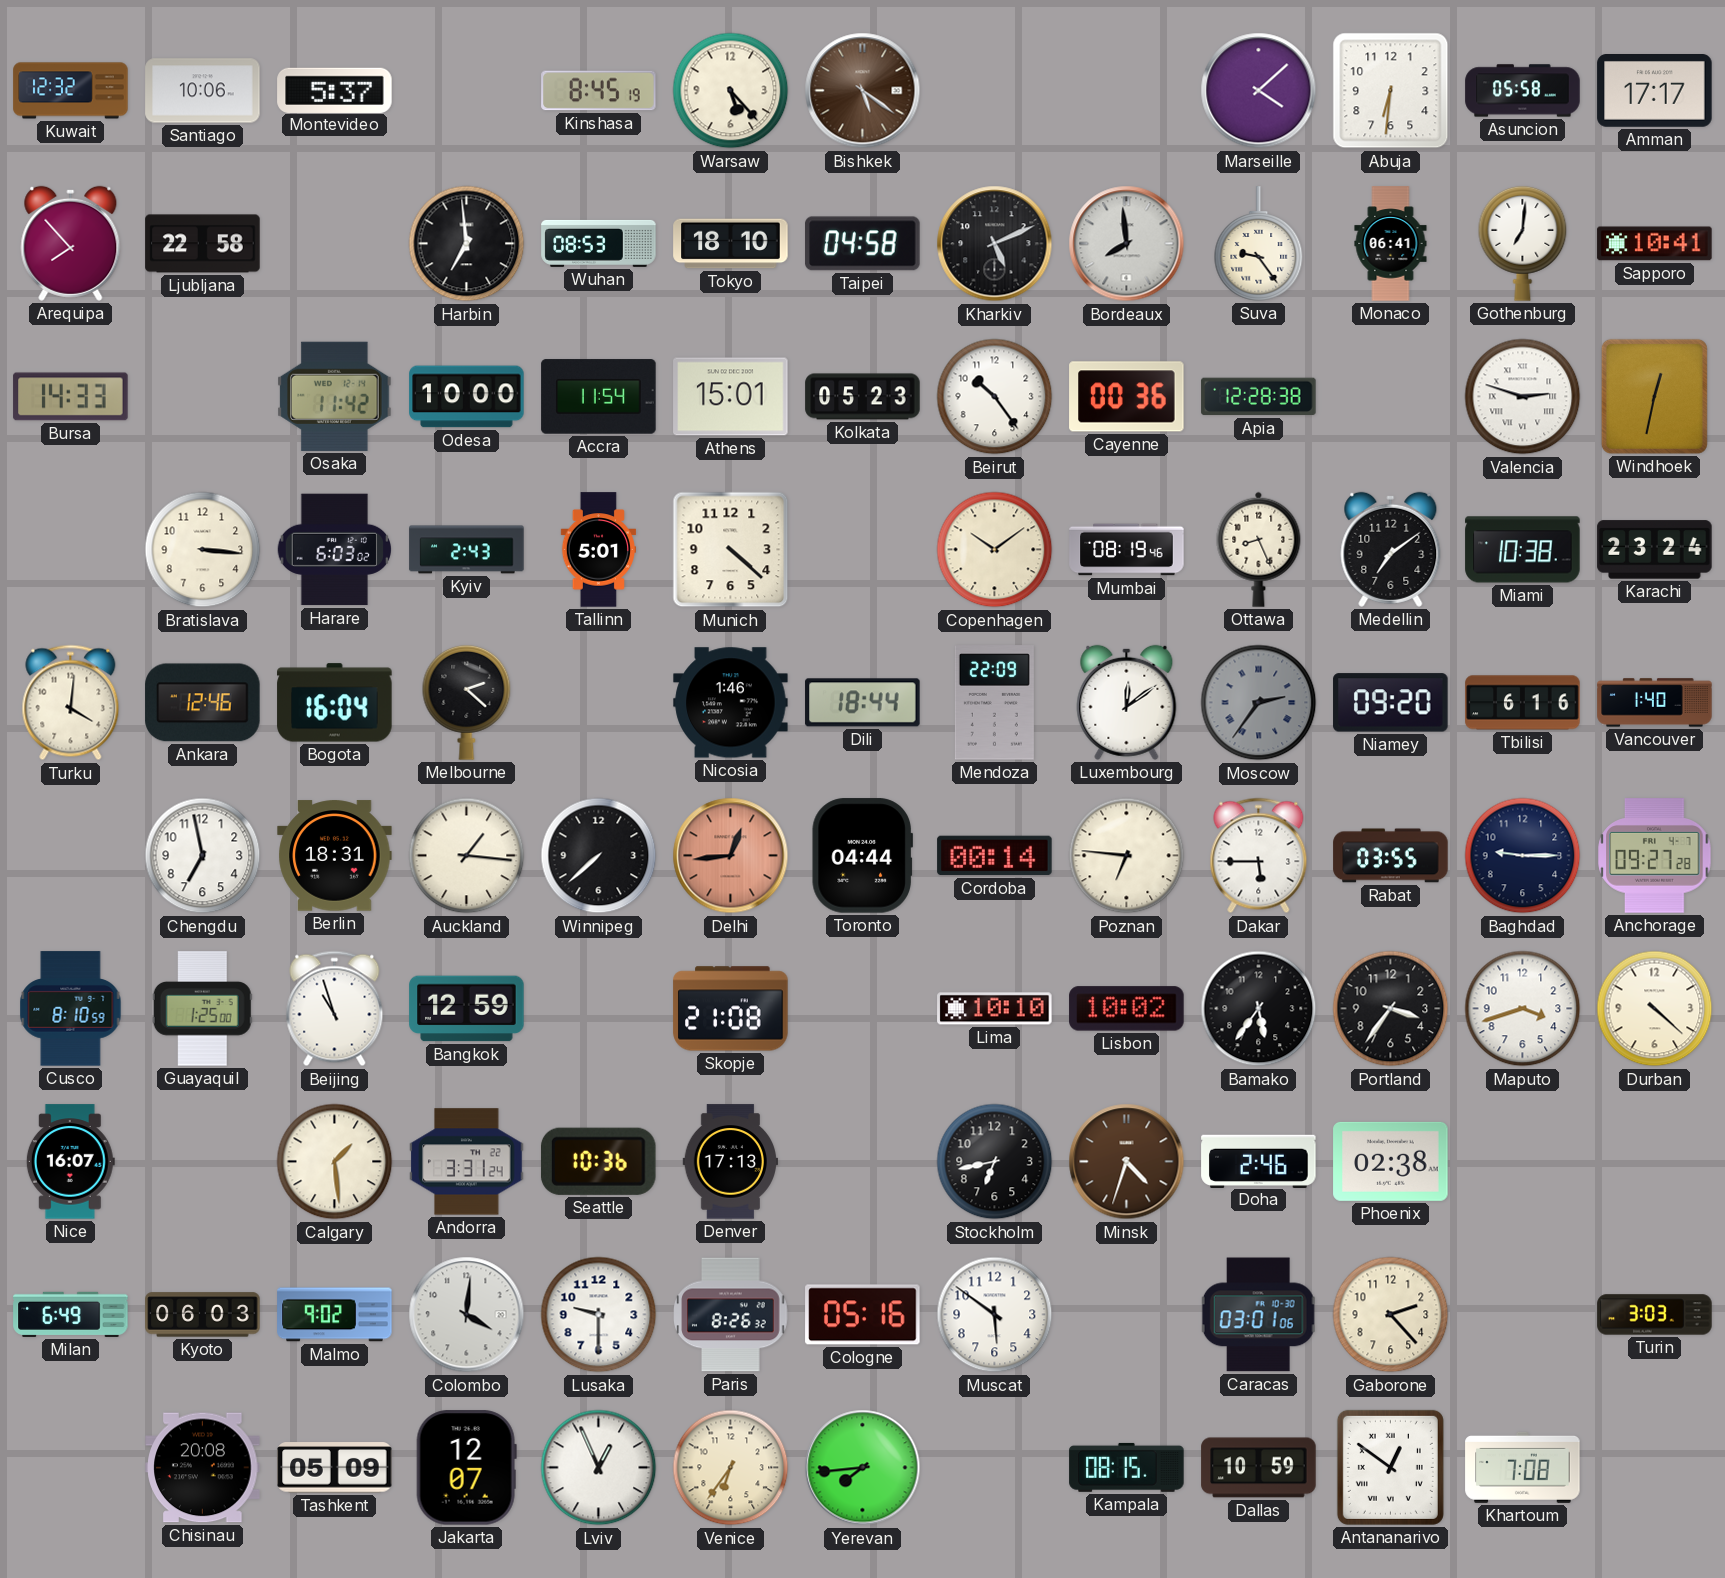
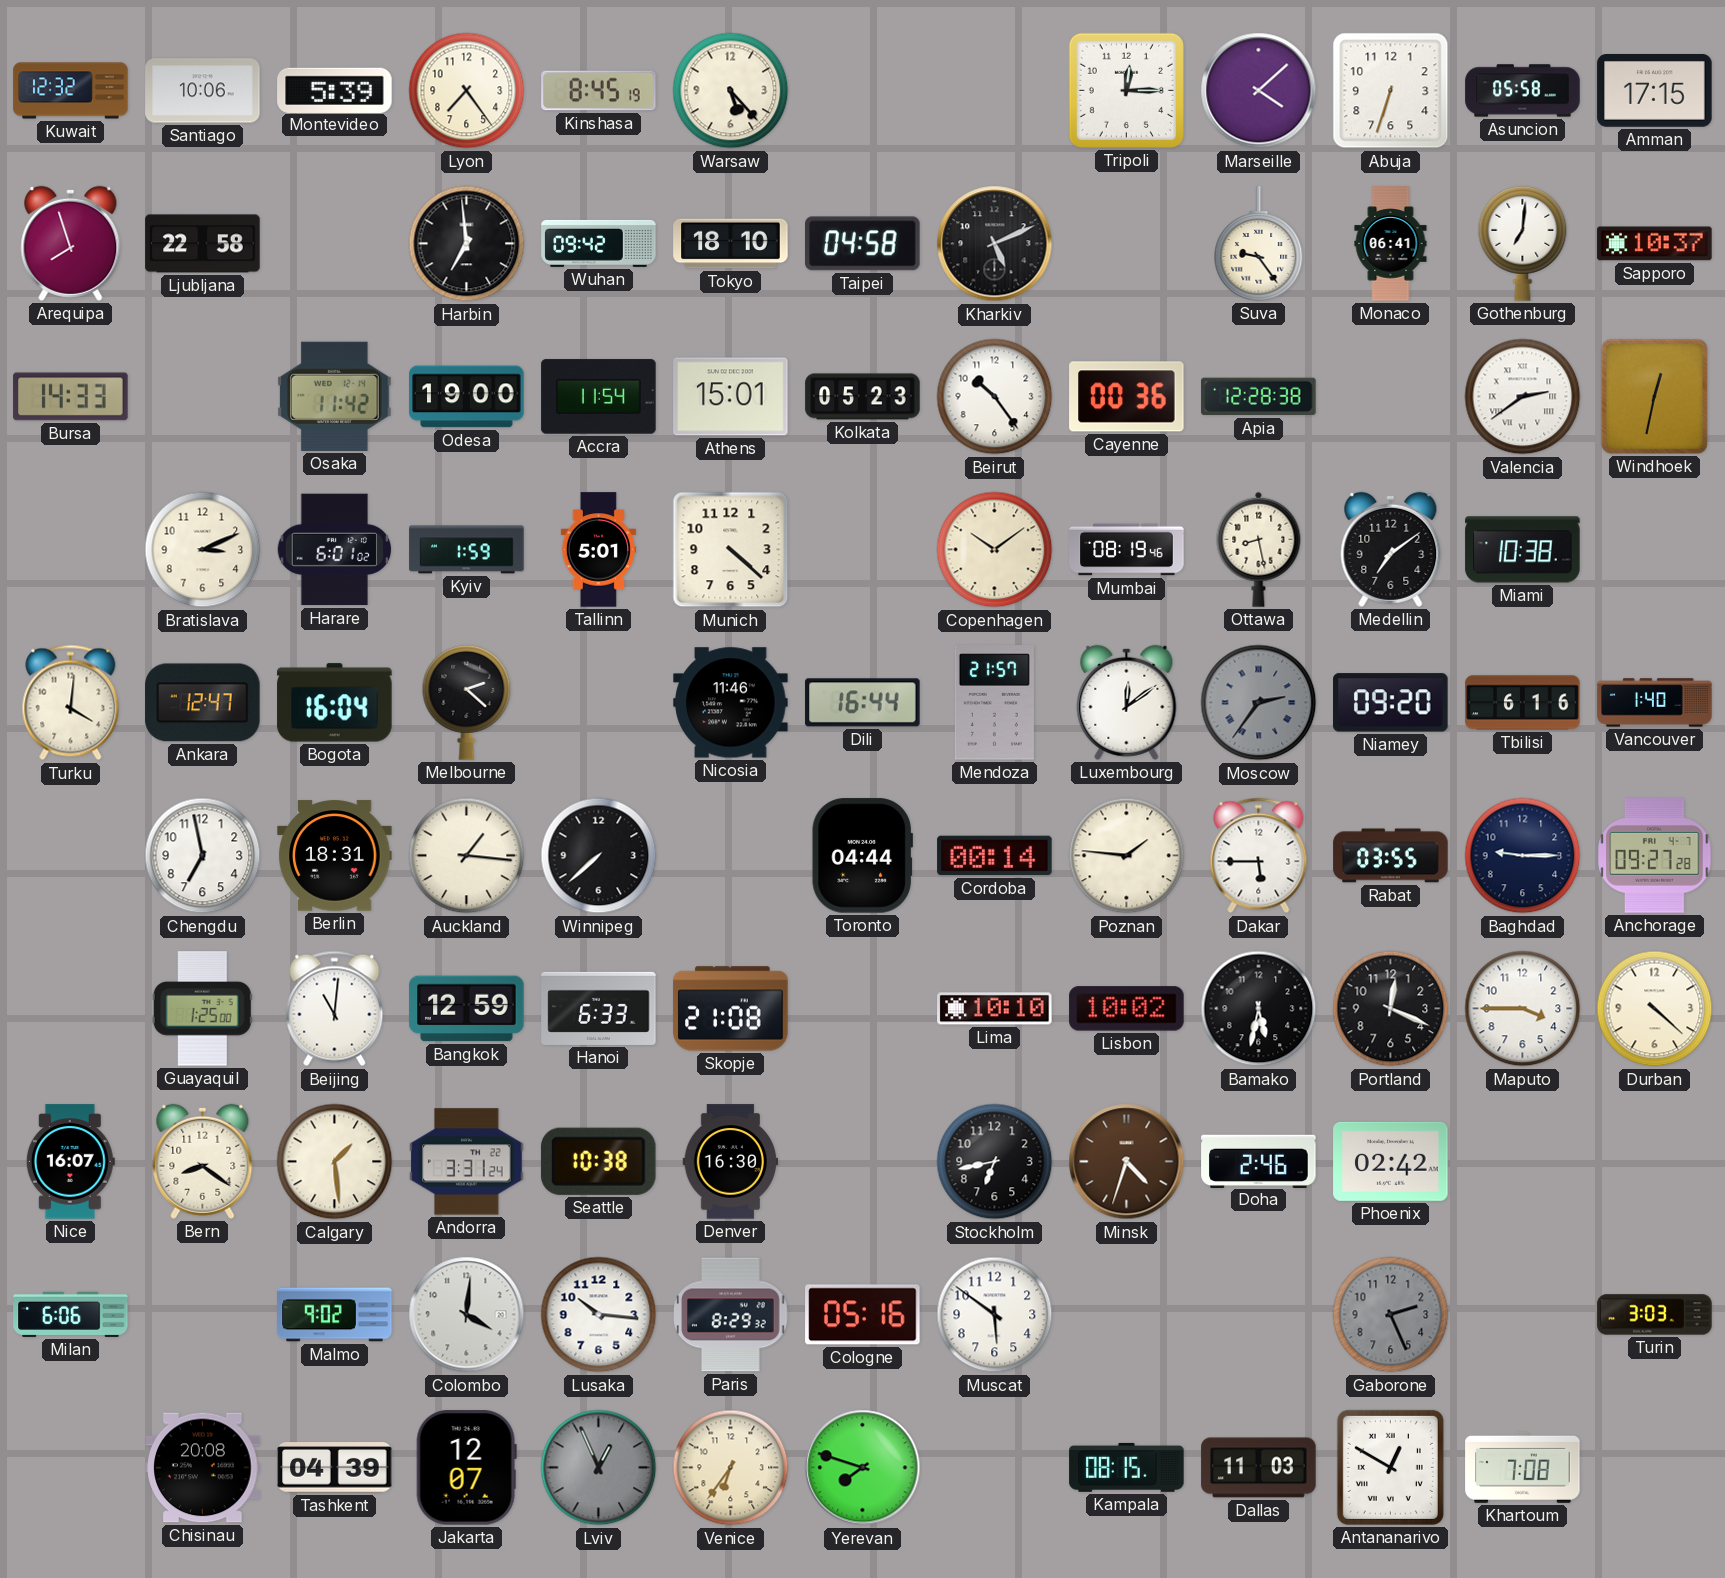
Montevideo: 5:37 -> 5:39 (335, 90)
Lyon: none -> 7:24 (467, 91)
Bishkek: 5:21 -> none (863, 91)
Tripoli: none -> 12:15 (1126, 90)
Abuja: 6:31 -> 6:33 (1391, 91)
Amman: 17:17 -> 17:15 (1655, 91)
Arequipa: 7:53 -> 7:57 (71, 243)
Wuhan: 08:53 -> 09:42 (599, 243)
Bordeaux: 7:59 -> none (1127, 244)
Sapporo: 10:41 -> 10:37 (1655, 244)
Odesa: 10:00 -> 19:00 (467, 397)
Valencia: 2:48 -> 2:39 (1523, 397)
Bratislava: 3:16 -> 3:11 (203, 550)
Harare: 6:03 -> 6:01 (334, 550)
Kyiv: 2:43 -> 1:59 (467, 550)
Ottawa: 8:26 -> 8:28 (1259, 549)
Karachi: 23:24 -> none (1655, 550)
Ankara: 12:46 -> 12:47 (203, 703)
Nicosia: 1:46 -> 11:46 (731, 703)
Dili: 18:44 -> 16:44 (863, 703)
Mendoza: 22:09 -> 21:57 (994, 703)
Delhi: 12:44 -> none (731, 856)
Poznan: 6:46 -> 1:46 (1127, 856)
Cusco: 8:10 -> none (71, 1009)
Beijing: 10:57 -> 11:01 (335, 1009)
Hanoi: none -> 6:33 (599, 1008)
Bamako: 5:36 -> 5:32 (1259, 1009)
Portland: 3:36 -> 12:19 (1391, 1009)
Maputo: 3:42 -> 3:45 (1523, 1009)
Bern: none -> 8:21 (203, 1161)
Seattle: 10:36 -> 10:38 (598, 1161)
Denver: 17:13 -> 16:30 (730, 1162)
Phoenix: 02:38 -> 02:42 (1391, 1161)
Milan: 6:49 -> 6:06 (71, 1314)
Kyoto: 06:03 -> none (203, 1315)
Lusaka: 9:30 -> 10:16 (599, 1315)
Paris: 8:26 -> 8:29 (731, 1315)
Caracas: 03:01 -> none (1259, 1315)
Gaborone: 2:23 -> 2:26 (1391, 1315)
Gaborone dial: cream -> grey (1391, 1315)
Tashkent: 05:09 -> 04:39 (335, 1468)
Lviv dial: white -> grey (599, 1468)
Yerevan: 7:44 -> 7:48 (863, 1468)
Dallas: 10:59 -> 11:03 (1259, 1468)
Antananarivo: 12:51 -> 12:50 (1390, 1467)
